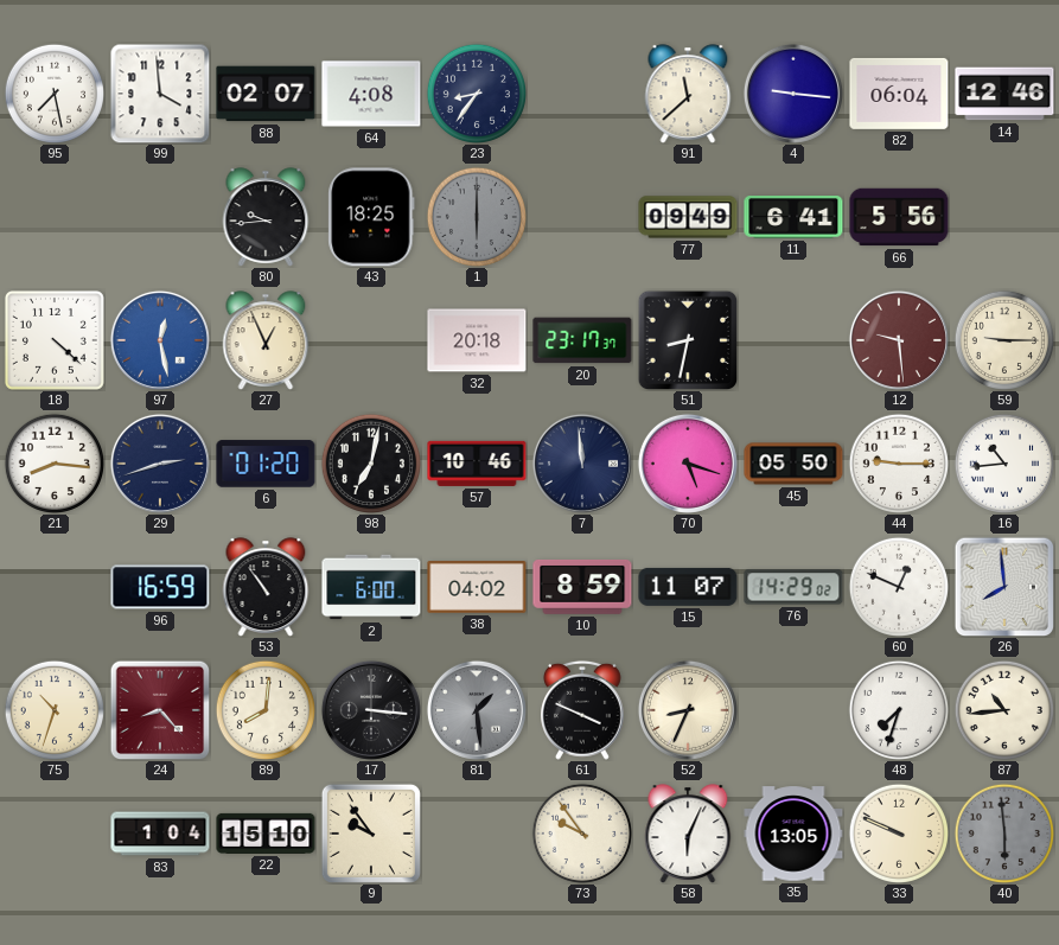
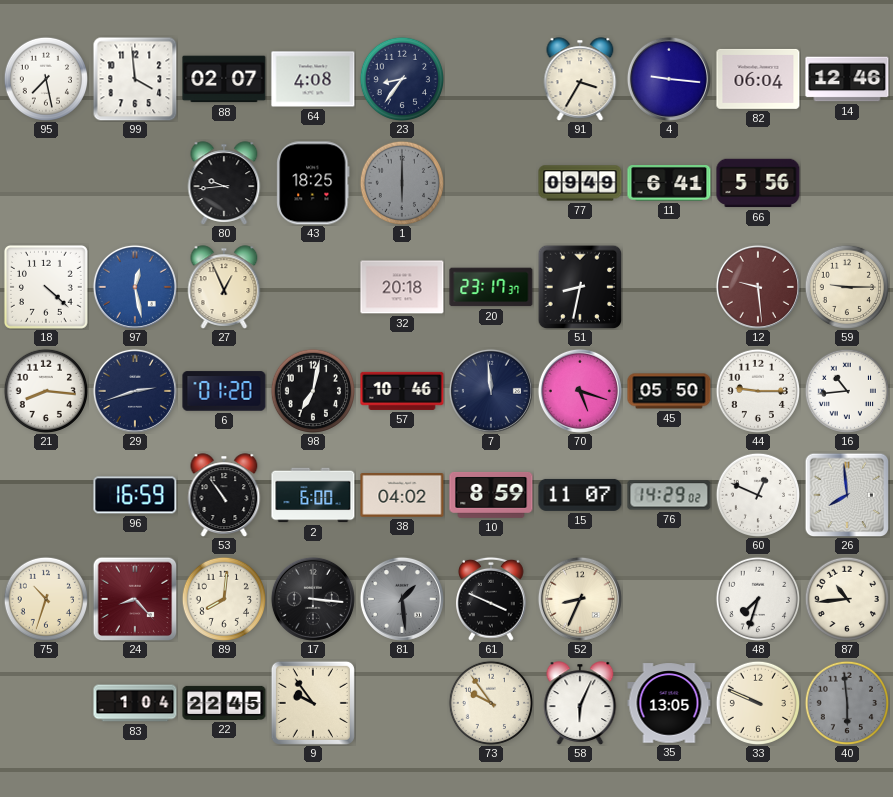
91: 11:38 -> 3:35 (580, 79)
22: 15:10 -> 22:45 (224, 703)
